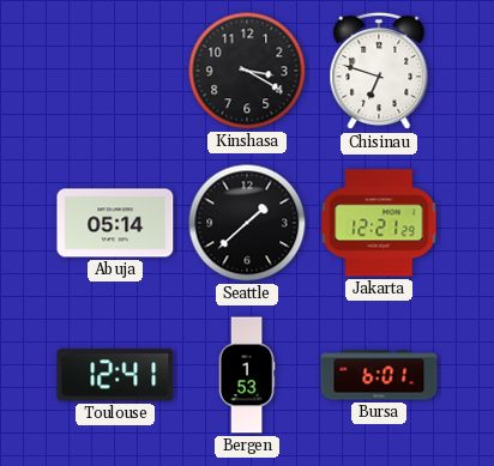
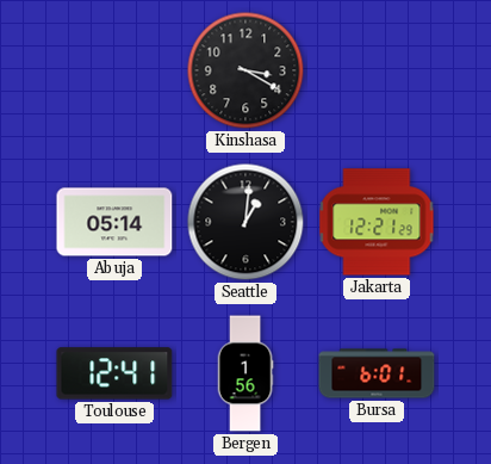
Chisinau: 6:48 -> none (379, 71)
Seattle: 1:38 -> 1:01 (245, 222)
Bergen: 1:53 -> 1:56 (245, 373)
